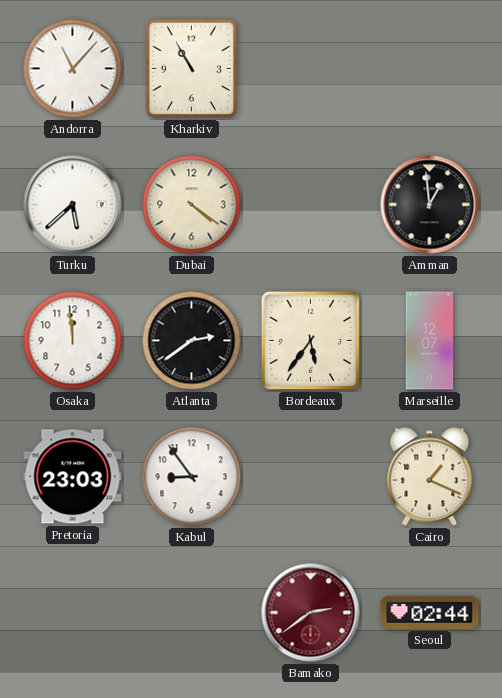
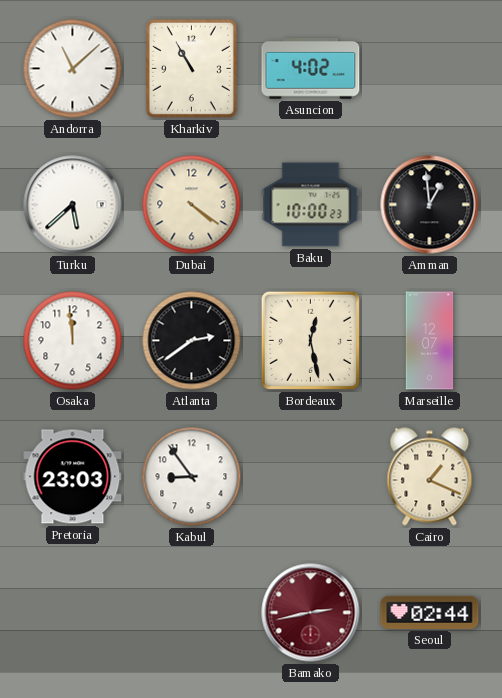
Andorra: 11:07 -> 11:08 (73, 69)
Asuncion: none -> 4:02 (311, 69)
Baku: none -> 10:00 (311, 205)
Bordeaux: 5:36 -> 12:28 (310, 340)
Bamako: 2:39 -> 2:43 (311, 613)
